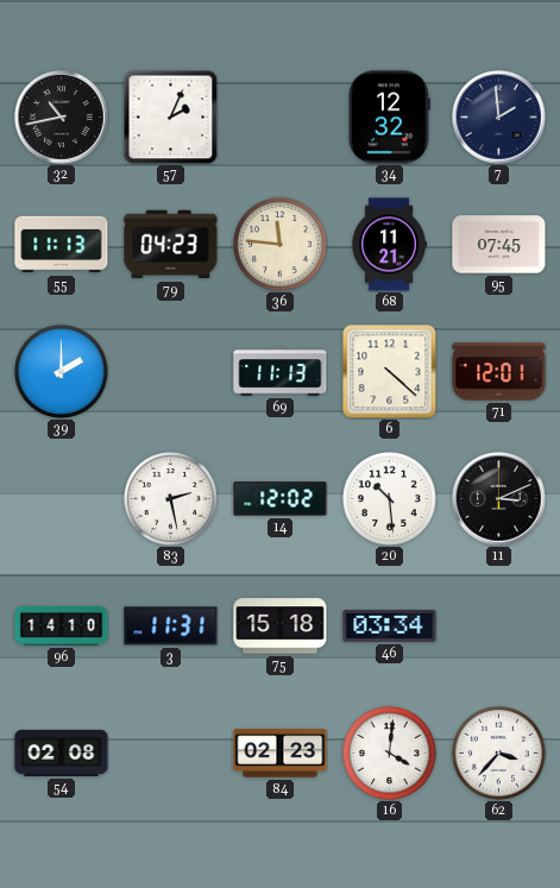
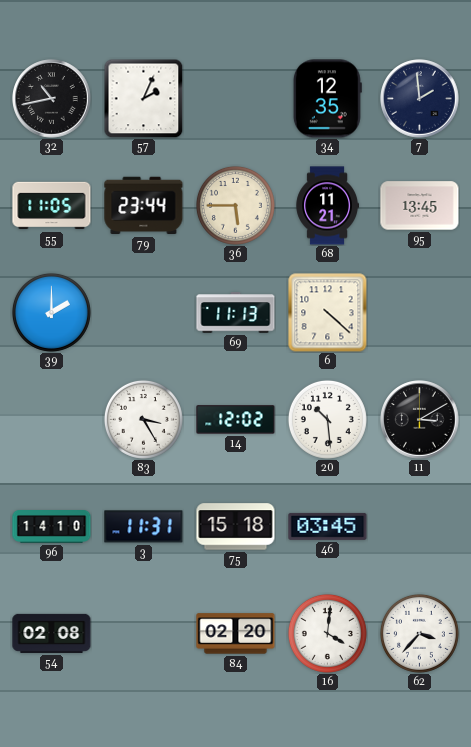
34: 12:32 -> 12:35 (327, 99)
55: 11:13 -> 11:05 (52, 206)
79: 04:23 -> 23:44 (144, 206)
36: 11:46 -> 5:45 (235, 205)
95: 07:45 -> 13:45 (420, 206)
71: 12:01 -> none (499, 372)
83: 2:28 -> 3:25 (143, 419)
11: 3:11 -> 3:10 (420, 420)
46: 03:34 -> 03:45 (328, 526)
84: 02:23 -> 02:20 (236, 634)
